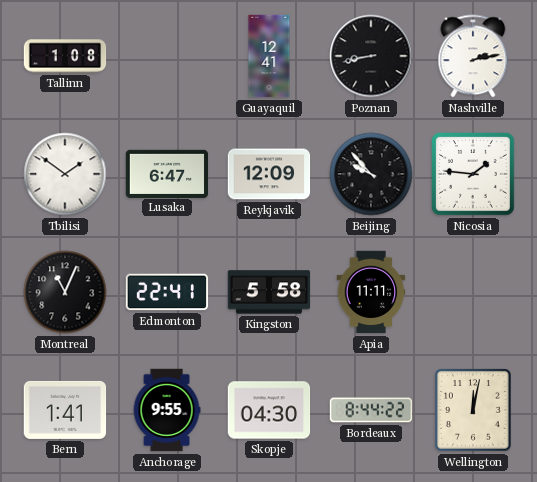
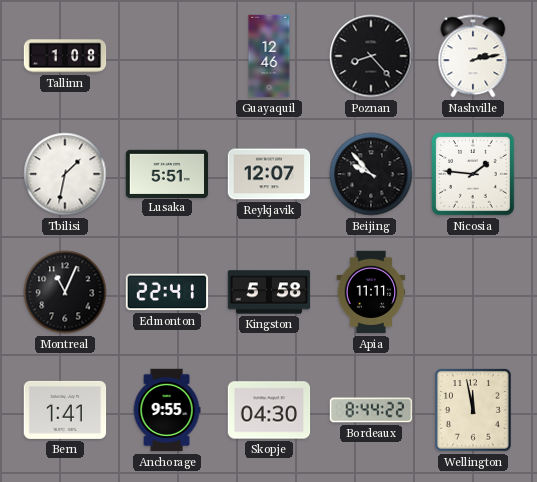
Guayaquil: 12:41 -> 12:46 (269, 56)
Poznan: 8:43 -> 8:23 (371, 56)
Tbilisi: 1:51 -> 1:32 (65, 174)
Lusaka: 6:47 -> 5:51 (167, 173)
Reykjavik: 12:09 -> 12:07 (269, 174)
Wellington: 12:02 -> 11:58 (474, 411)
